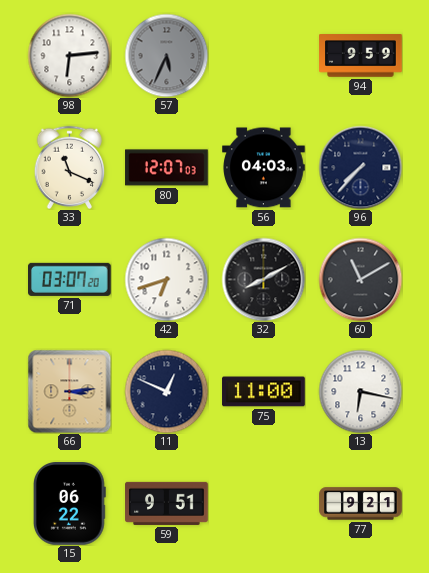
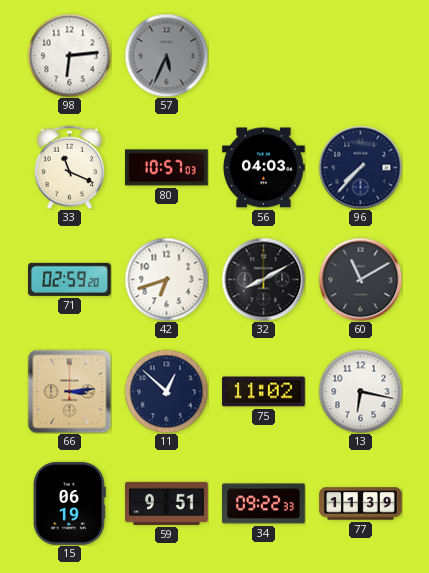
94: 9:59 -> none (361, 56)
80: 12:07 -> 10:57 (167, 168)
71: 03:07 -> 02:59 (70, 279)
11: 12:49 -> 12:52 (166, 391)
75: 11:00 -> 11:02 (264, 392)
15: 06:22 -> 06:19 (69, 504)
34: none -> 09:22 (264, 504)
77: 9:21 -> 11:39 (361, 504)
